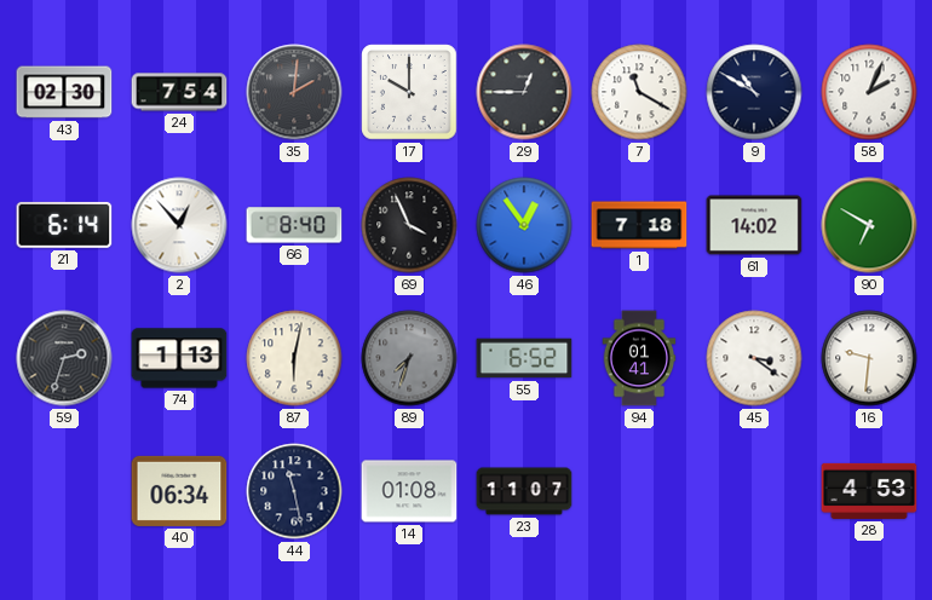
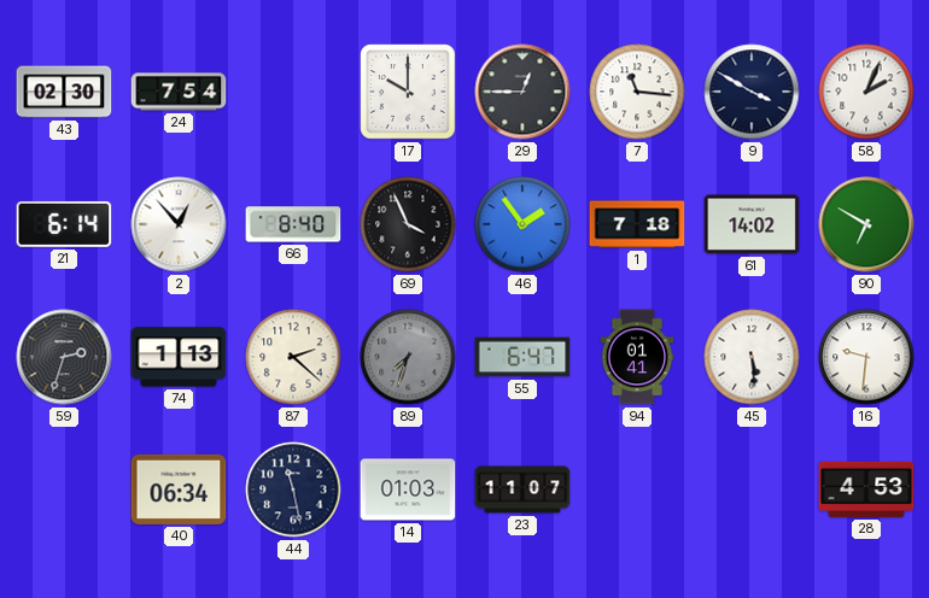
35: 2:01 -> none (294, 92)
7: 11:20 -> 11:16 (637, 92)
9: 10:50 -> 3:50 (752, 92)
46: 12:54 -> 1:54 (522, 224)
87: 6:02 -> 2:22 (293, 357)
55: 6:52 -> 6:47 (522, 357)
45: 3:21 -> 5:29 (752, 357)
14: 01:08 -> 01:03 (408, 489)
